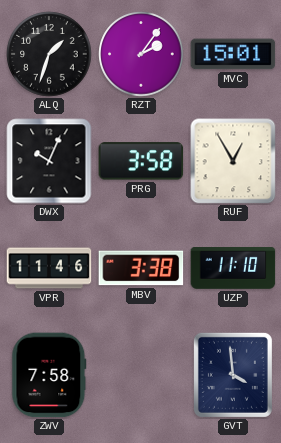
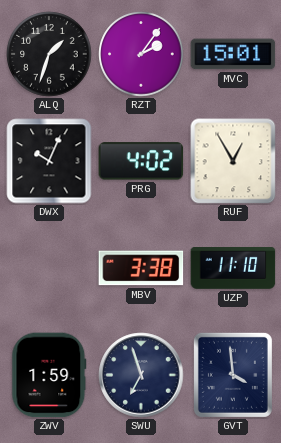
PRG: 3:58 -> 4:02 (141, 161)
VPR: 11:46 -> none (49, 268)
ZWV: 7:58 -> 1:59 (49, 375)
SWU: none -> 6:57 (141, 375)
